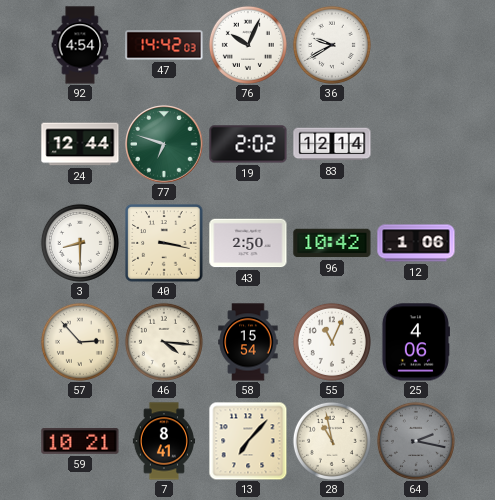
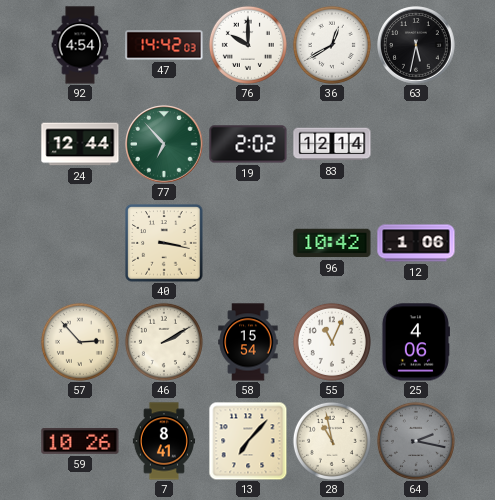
76: 10:04 -> 10:00 (248, 45)
36: 9:40 -> 12:40 (332, 45)
63: none -> 5:32 (416, 45)
77: 6:48 -> 6:53 (164, 144)
3: 8:30 -> none (80, 243)
43: 2:50 -> none (248, 243)
46: 4:16 -> 2:10 (164, 342)
59: 10:21 -> 10:26 (80, 442)
